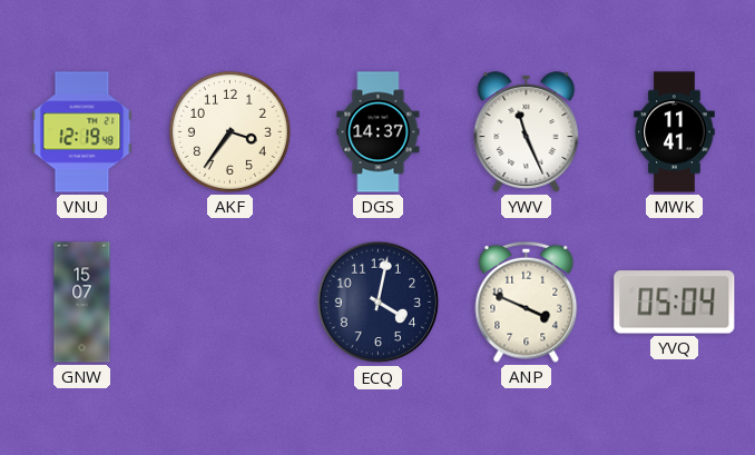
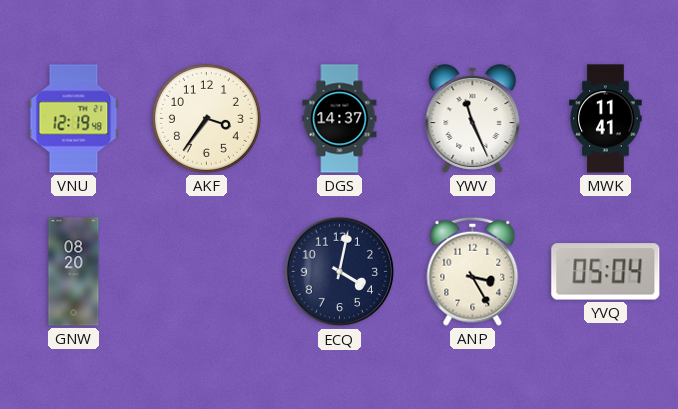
GNW: 15:07 -> 08:20 (74, 272)
ANP: 3:49 -> 3:25 (473, 271)
